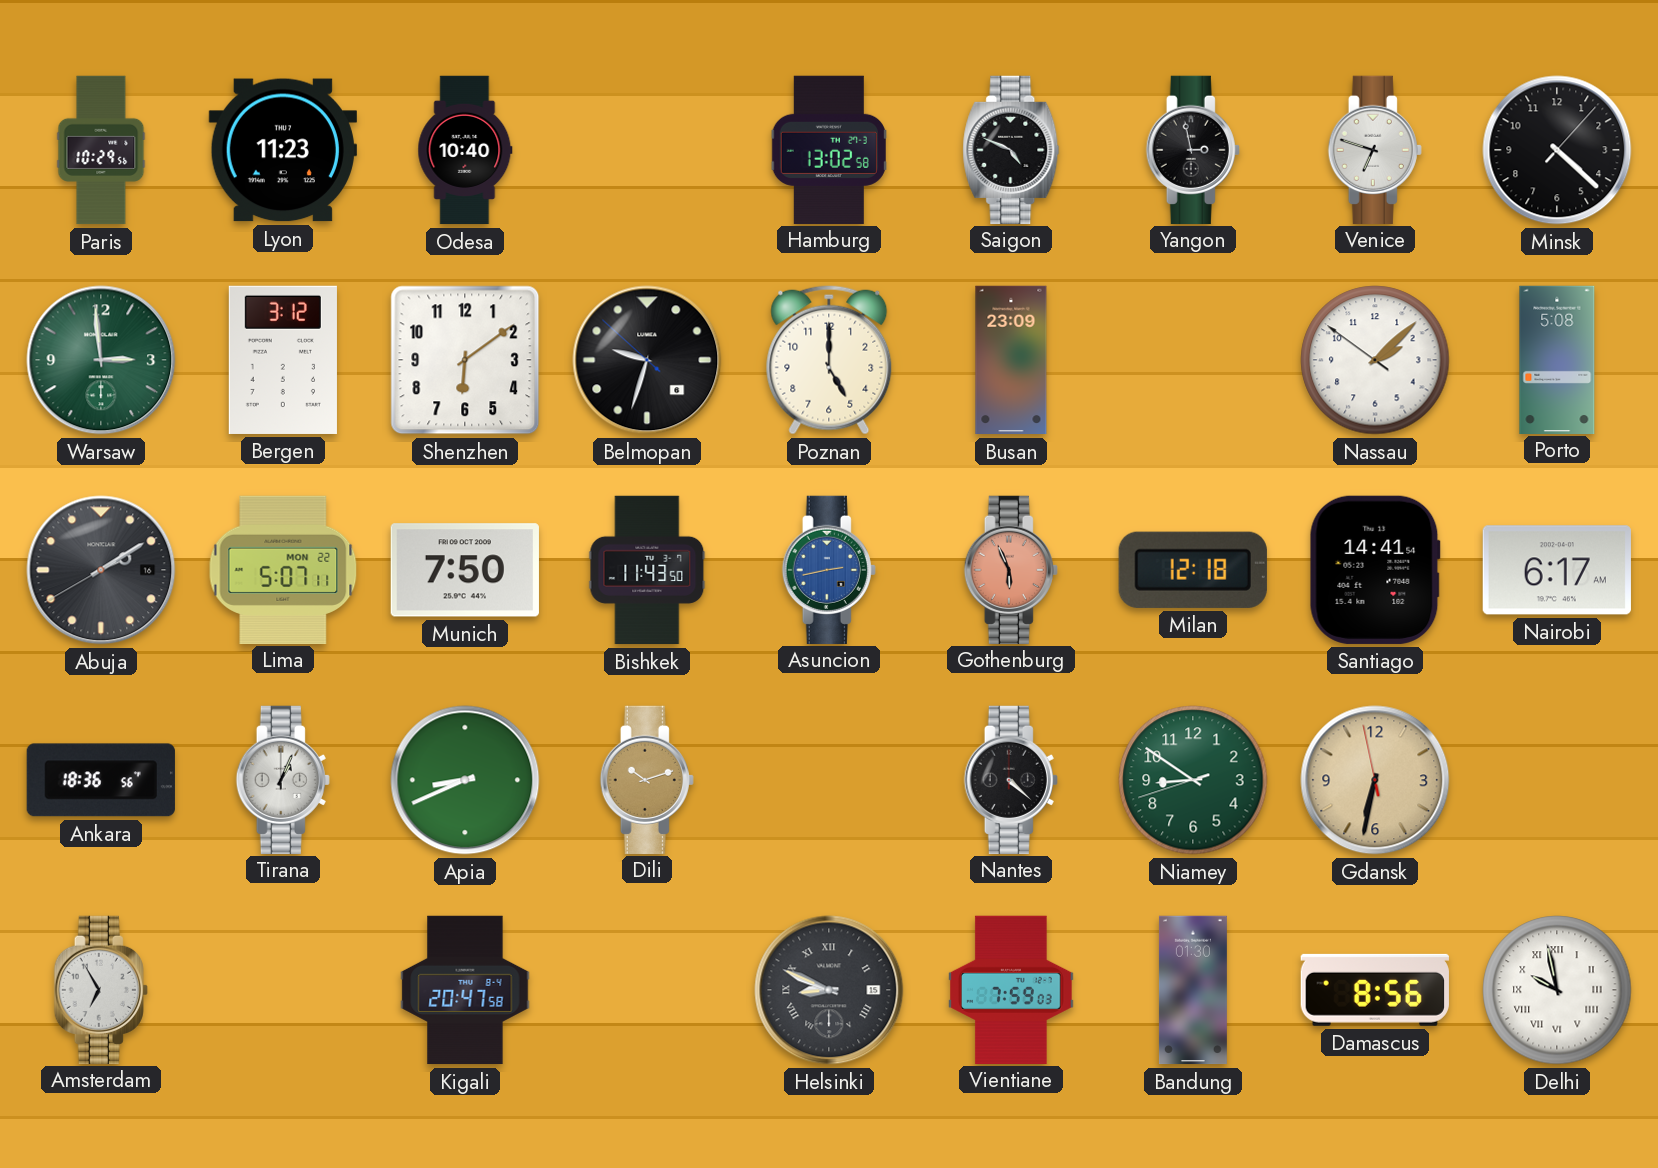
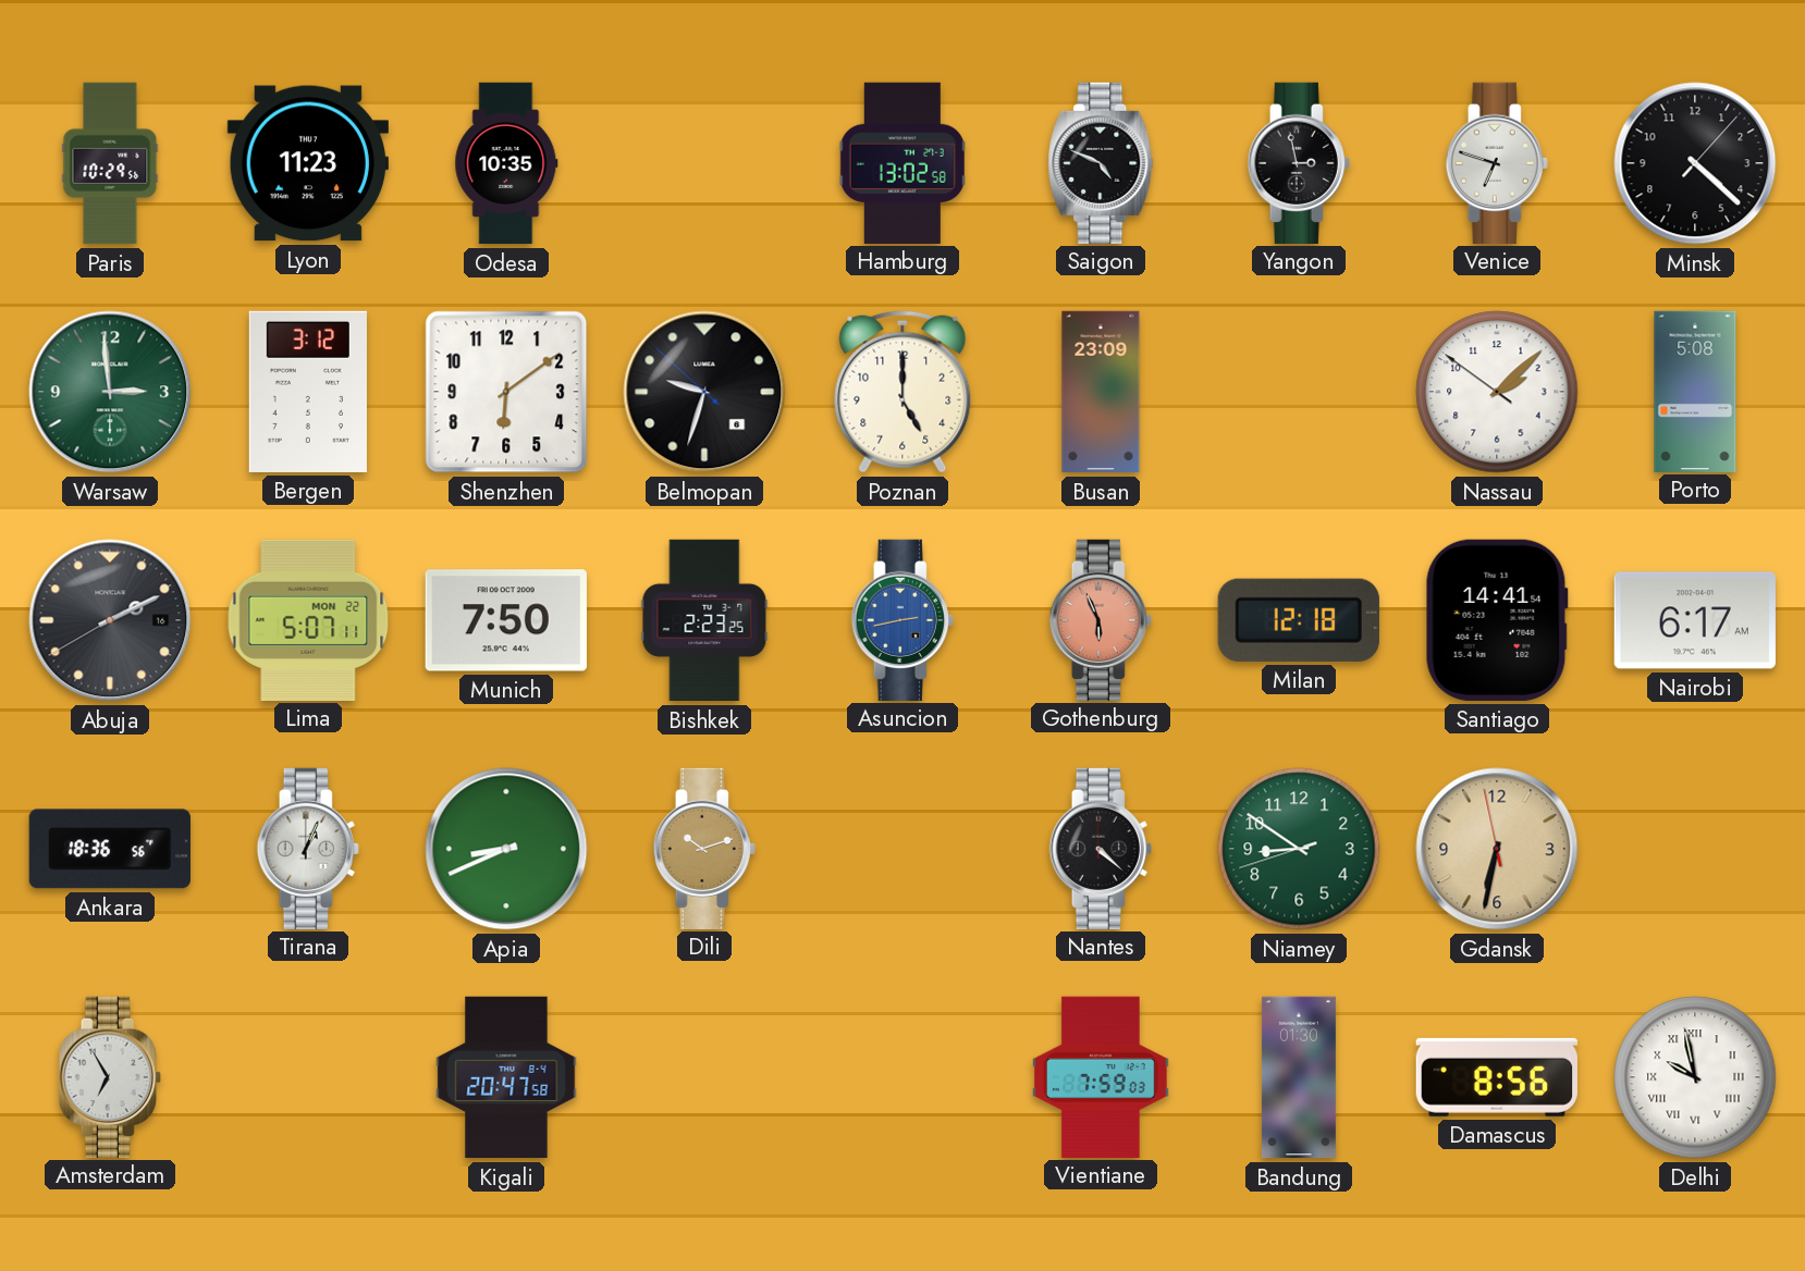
Odesa: 10:40 -> 10:35 (506, 163)
Abuja: 2:09 -> 2:10 (110, 620)
Bishkek: 11:43 -> 2:23 (704, 620)
Helsinki: 8:49 -> none (829, 990)
